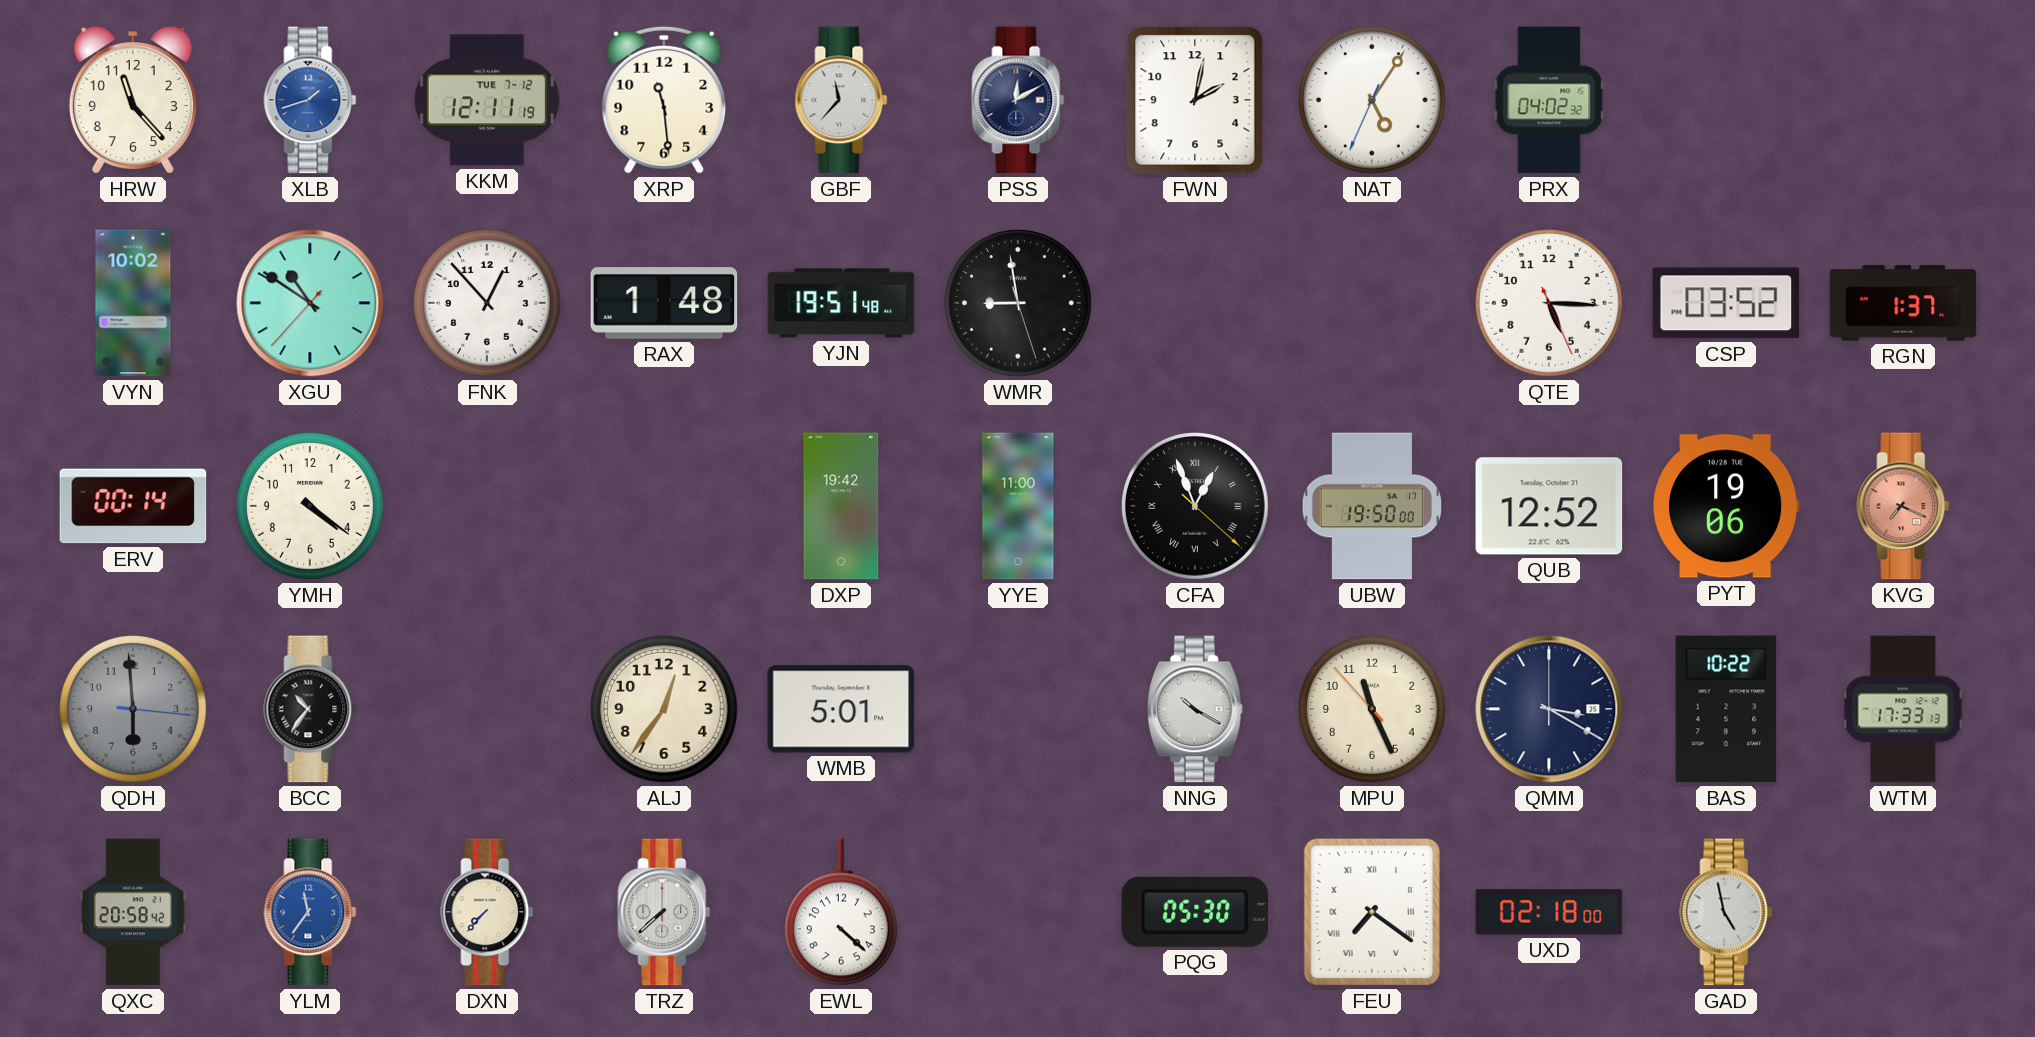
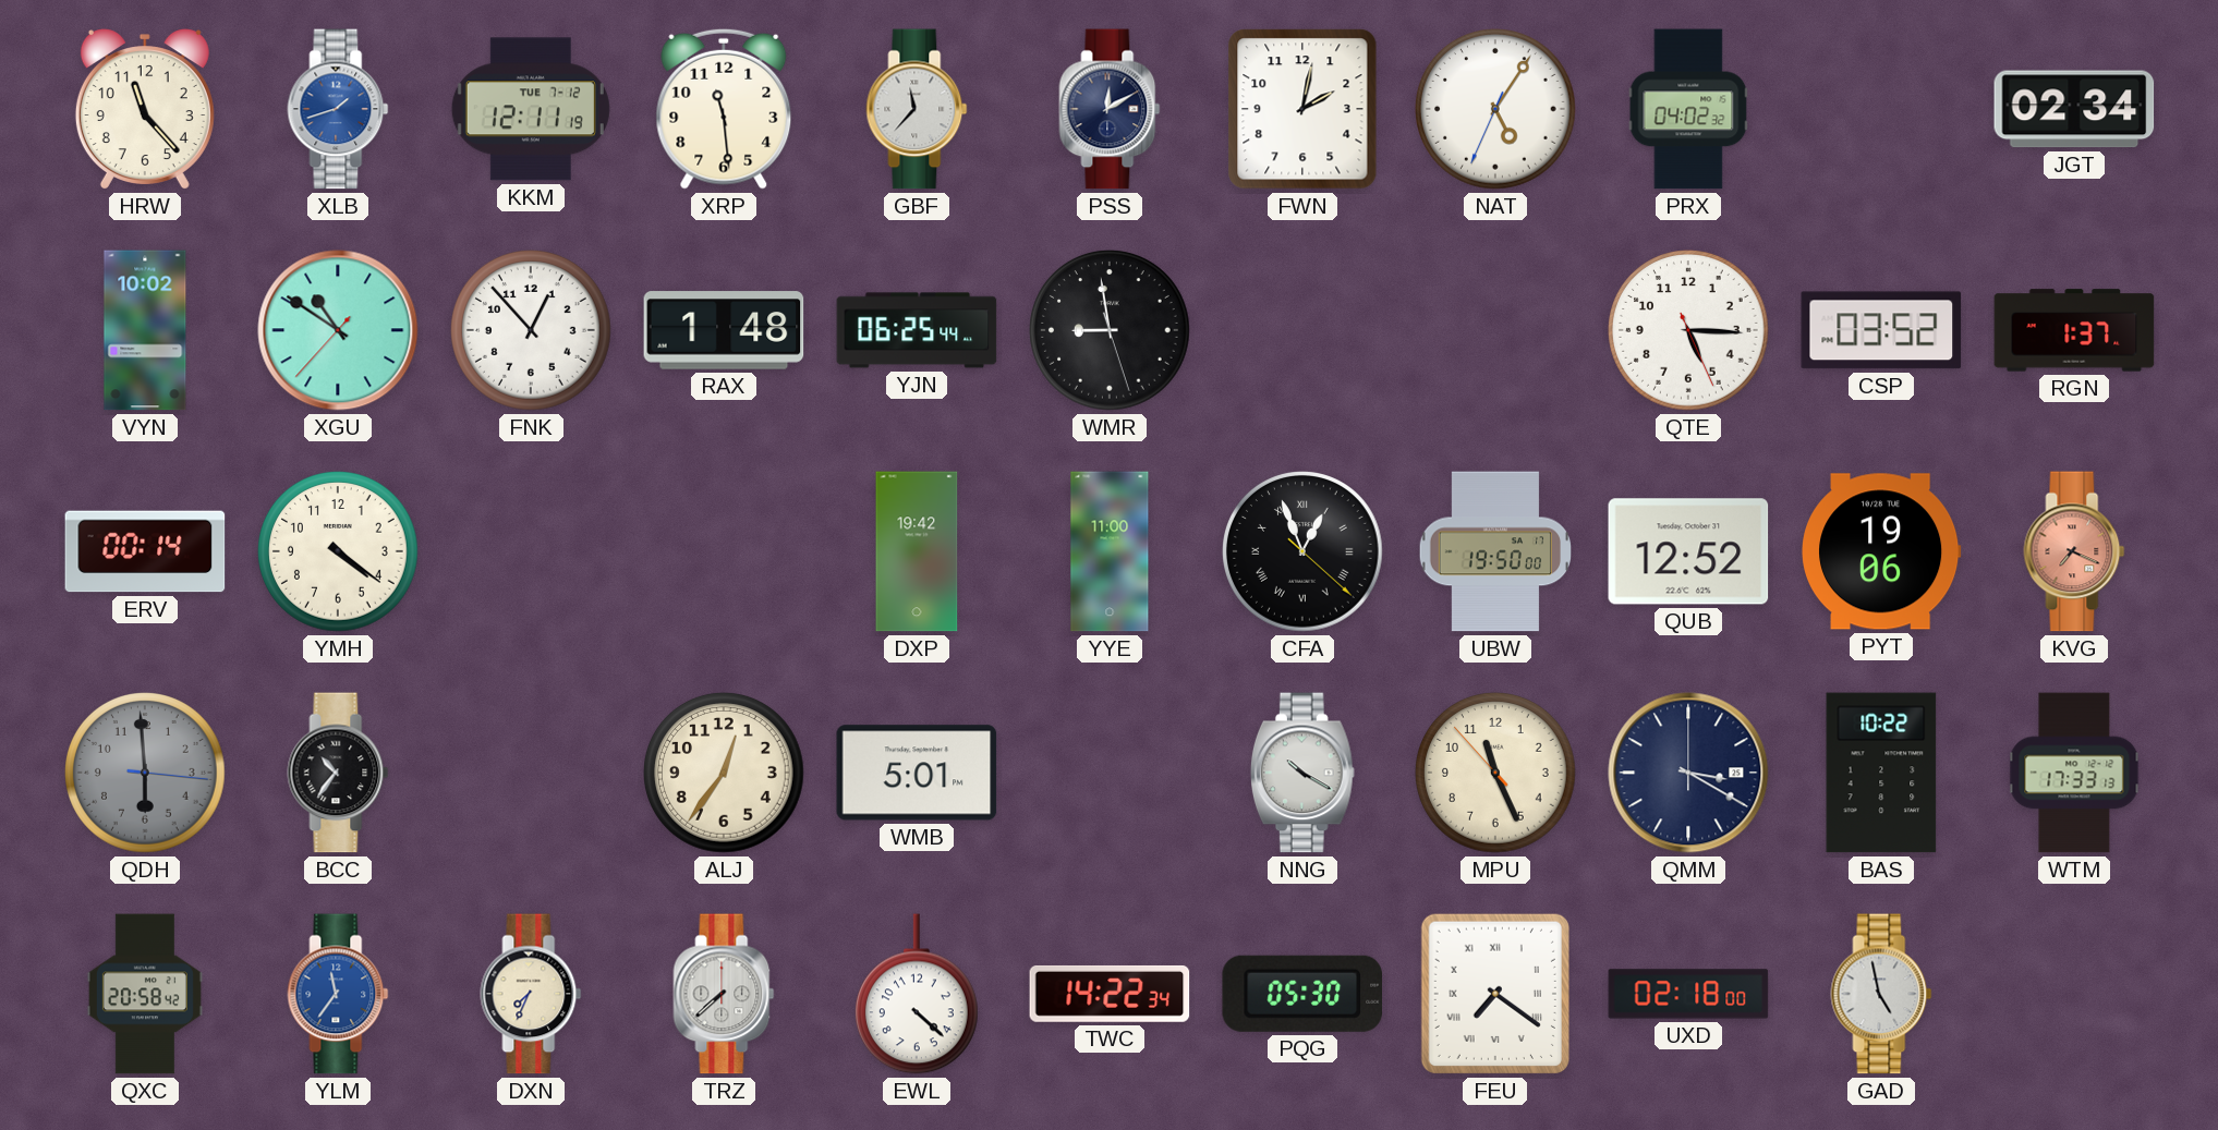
JGT: none -> 02:34 (2074, 109)
YJN: 19:51 -> 06:25 (917, 330)
DXN: 7:37 -> 7:34 (531, 994)
TWC: none -> 14:22 (1110, 994)
